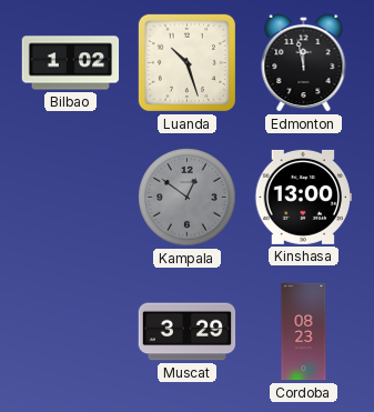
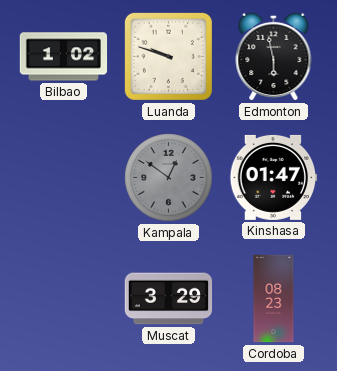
Luanda: 10:27 -> 9:48 (168, 56)
Edmonton: 11:58 -> 5:58 (274, 56)
Kinshasa: 13:00 -> 01:47 (274, 177)
